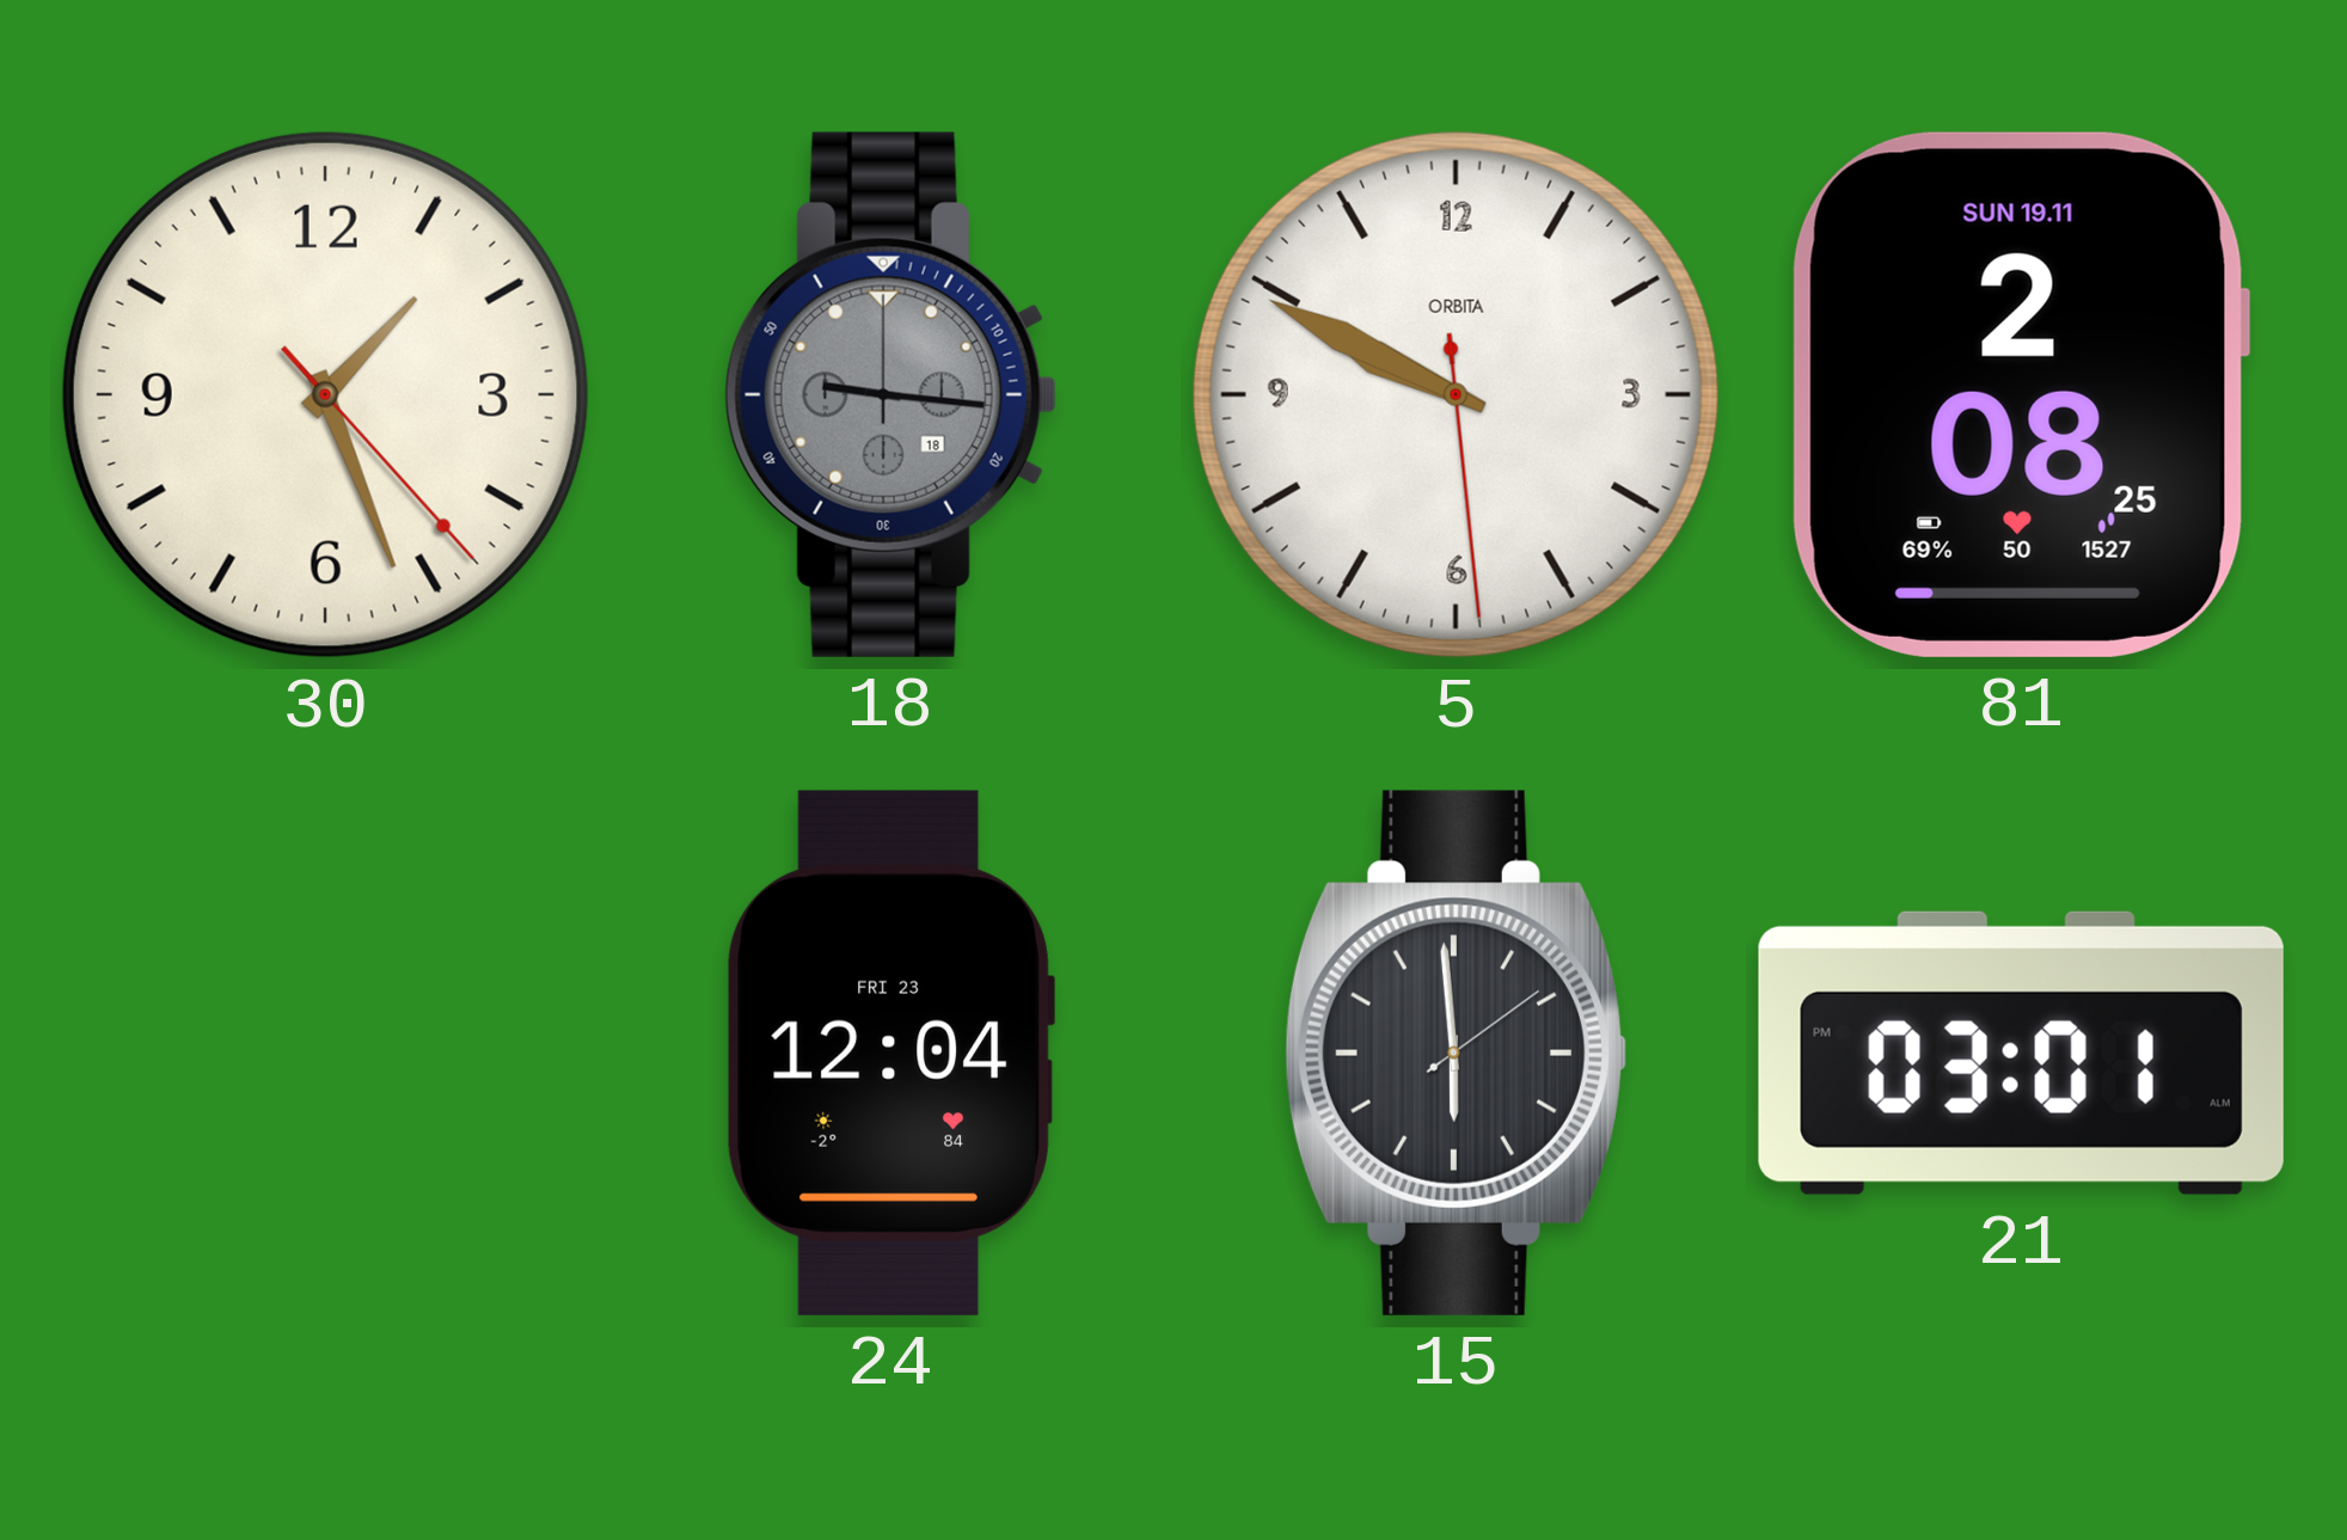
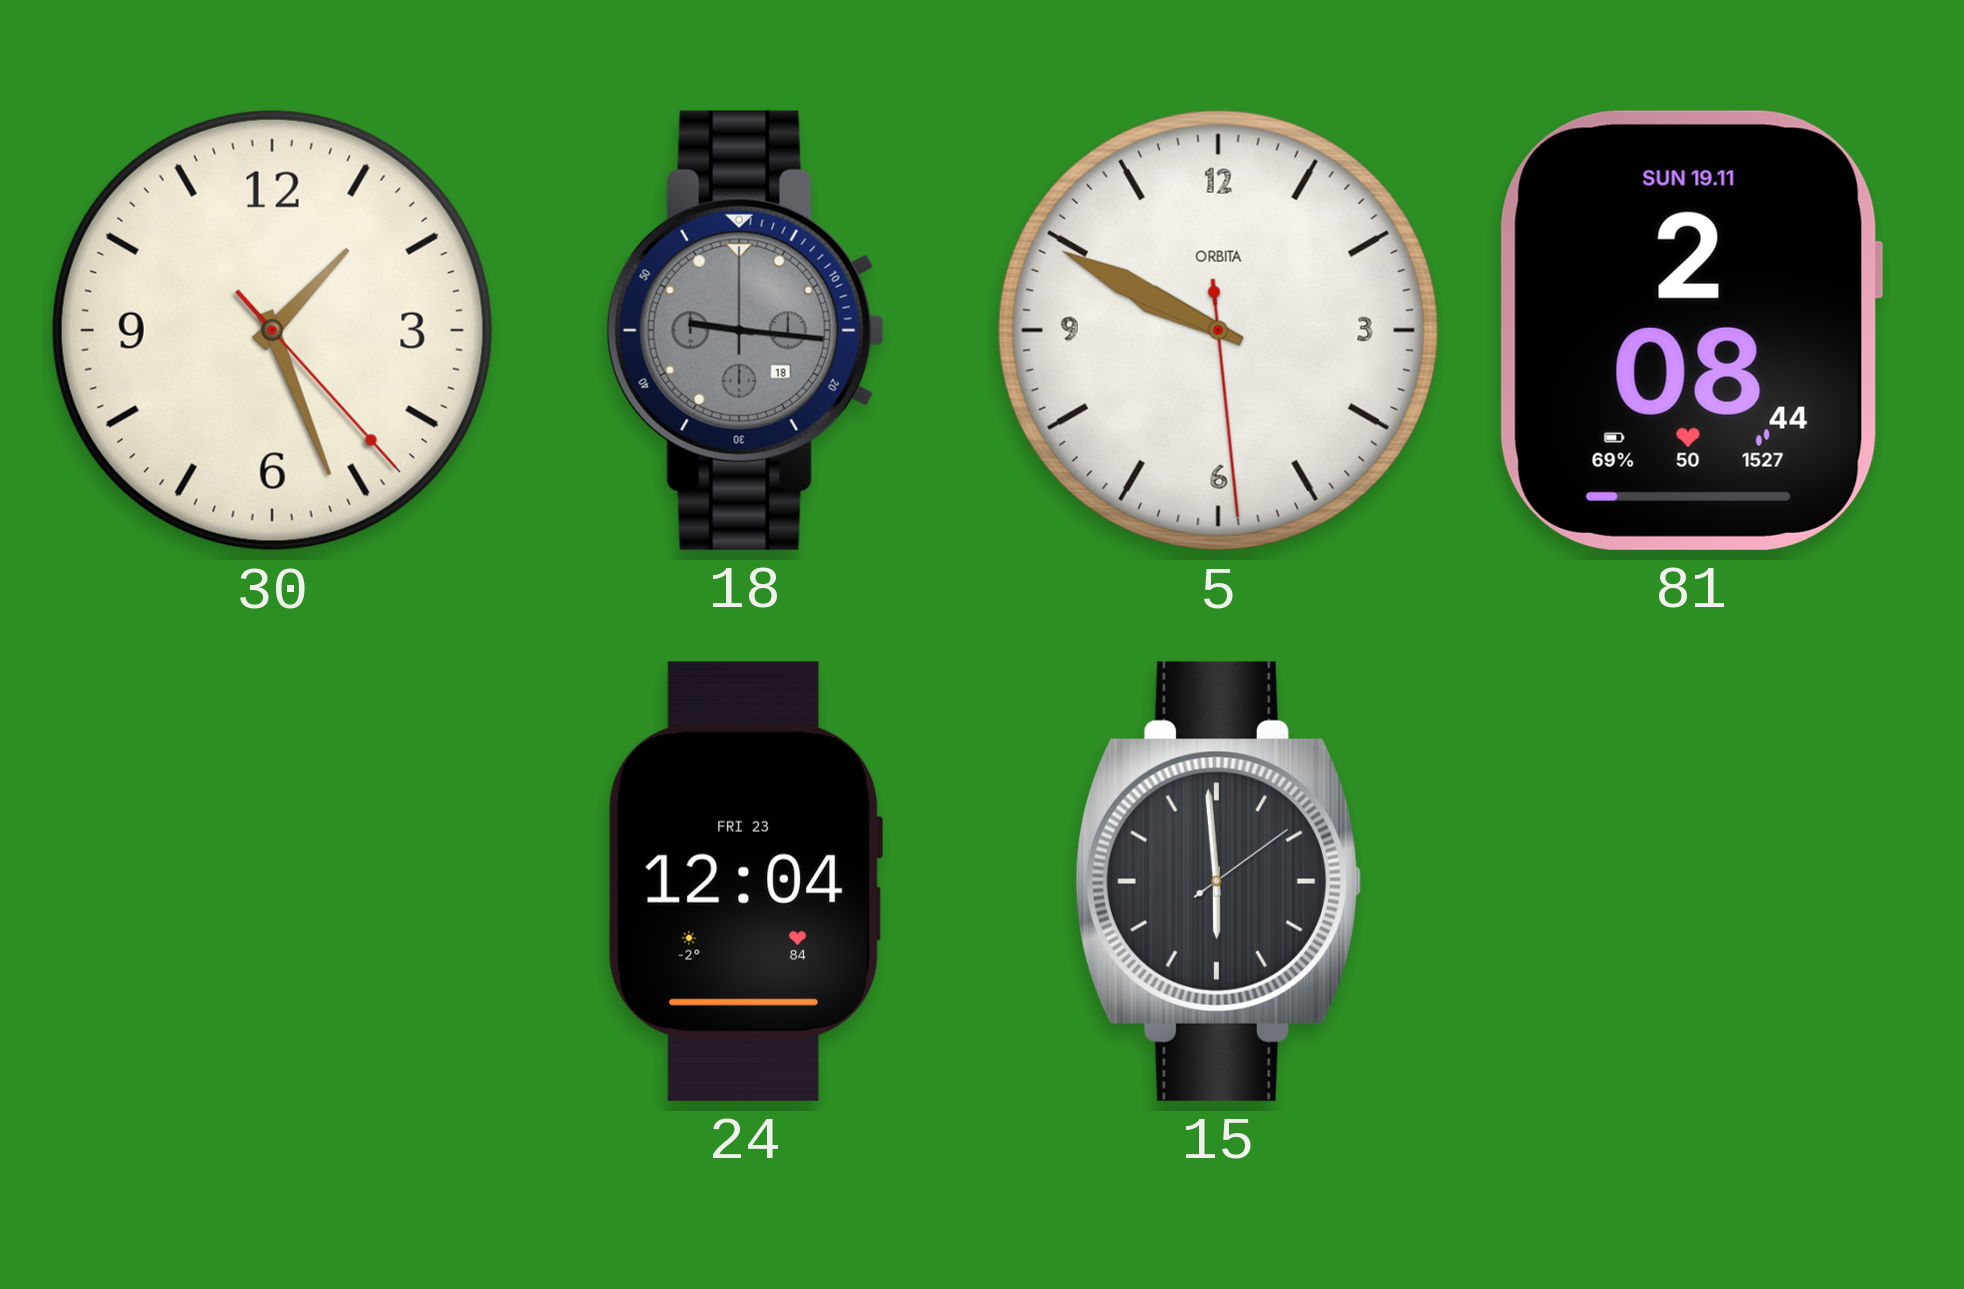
81: 2:08:25 -> 2:08:44 (1691, 330)
21: 03:01 -> none (2021, 1053)
